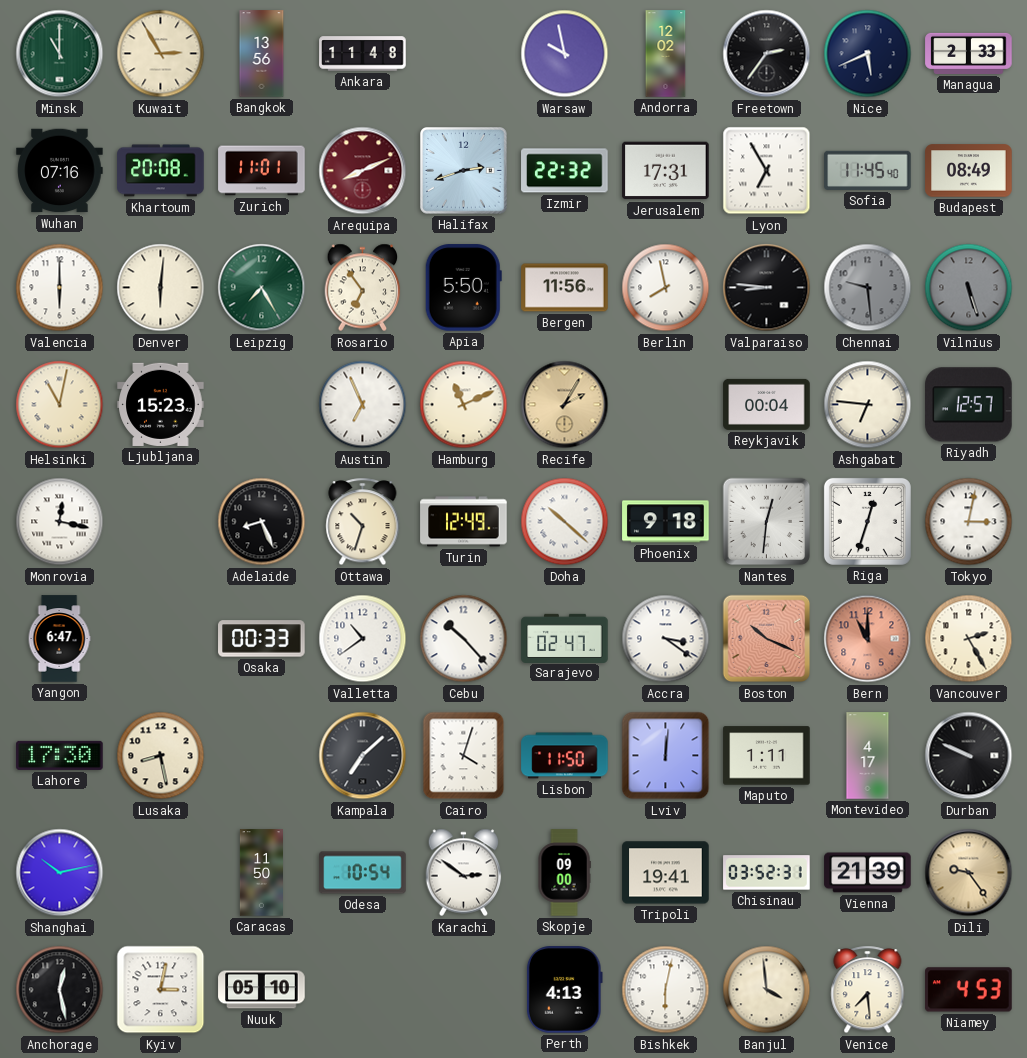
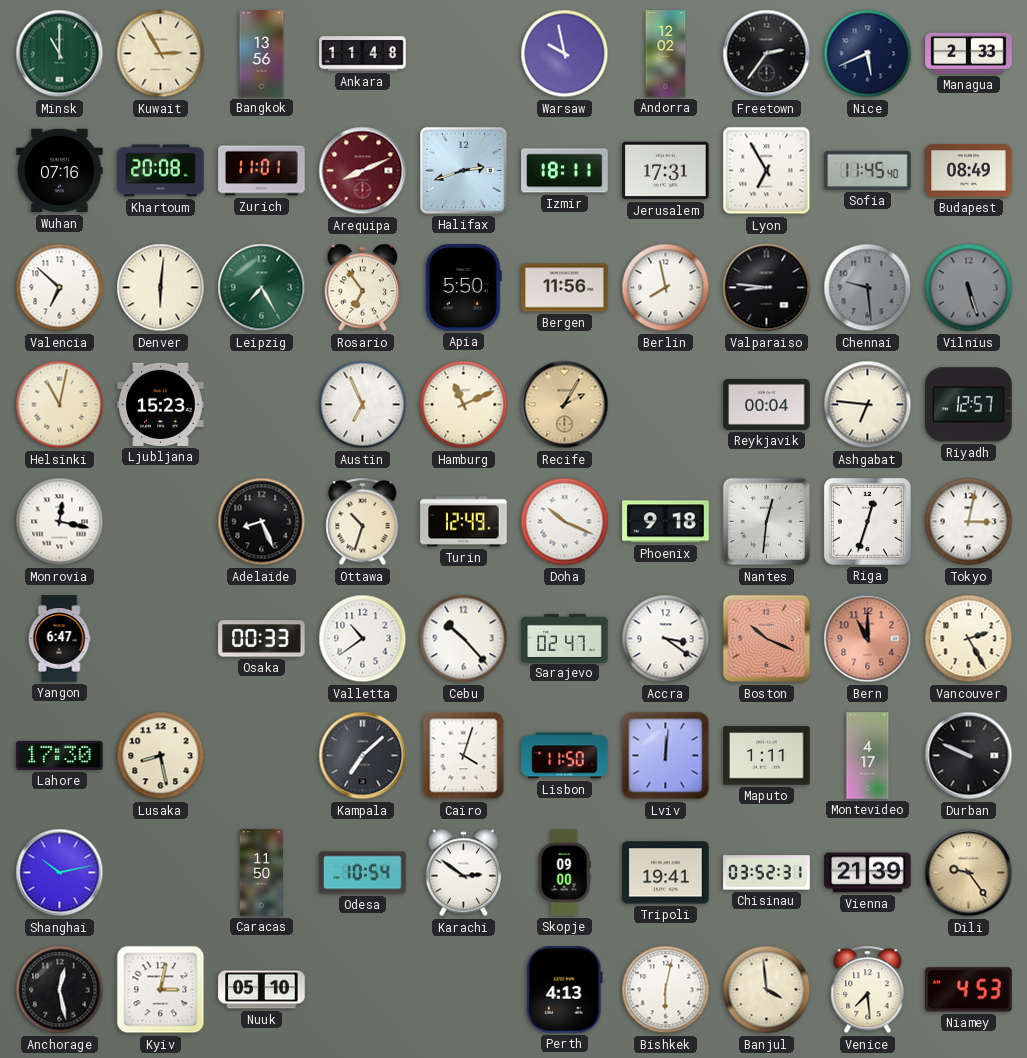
Izmir: 22:32 -> 18:11 (565, 171)
Valencia: 6:00 -> 6:52 (60, 288)
Doha: 10:22 -> 10:19 (565, 522)
